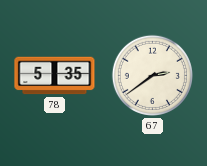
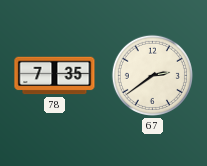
78: 5:35 -> 7:35 (55, 76)
